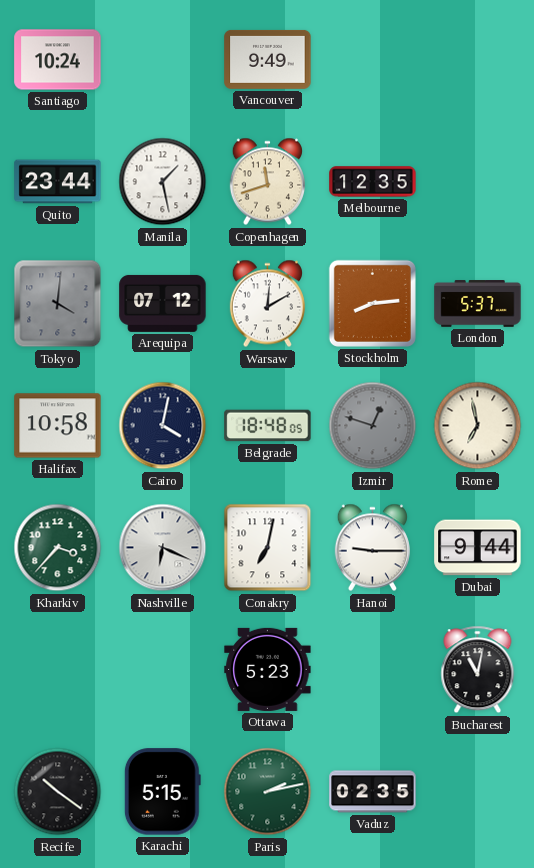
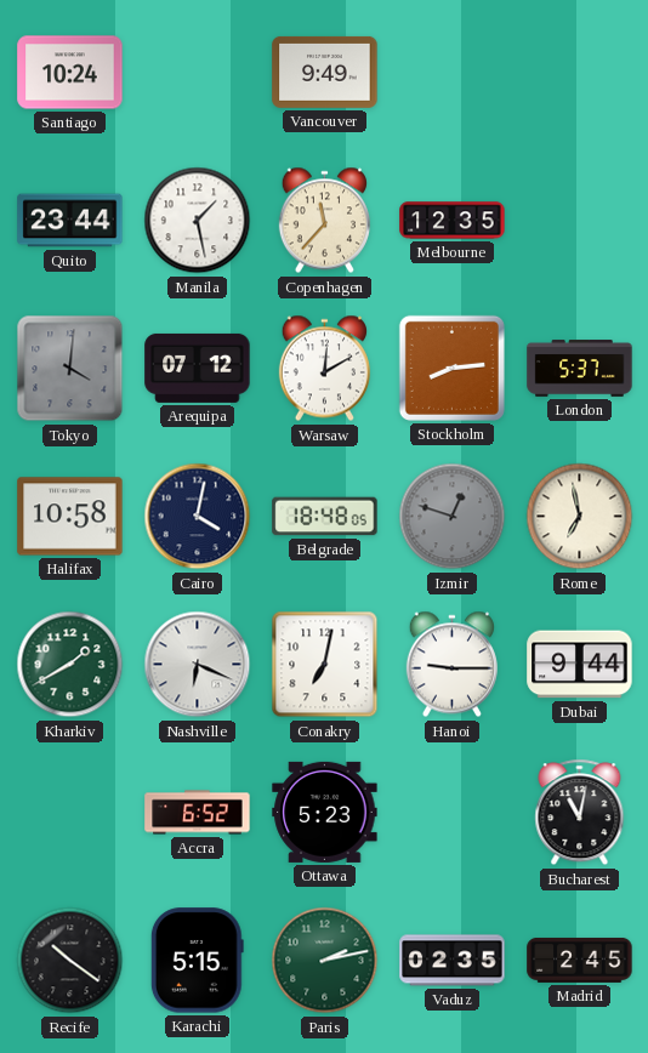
Copenhagen: 11:42 -> 11:37 (324, 221)
Kharkiv: 3:37 -> 1:40 (70, 665)
Accra: none -> 6:52 (198, 813)
Madrid: none -> 2:45 (580, 960)
